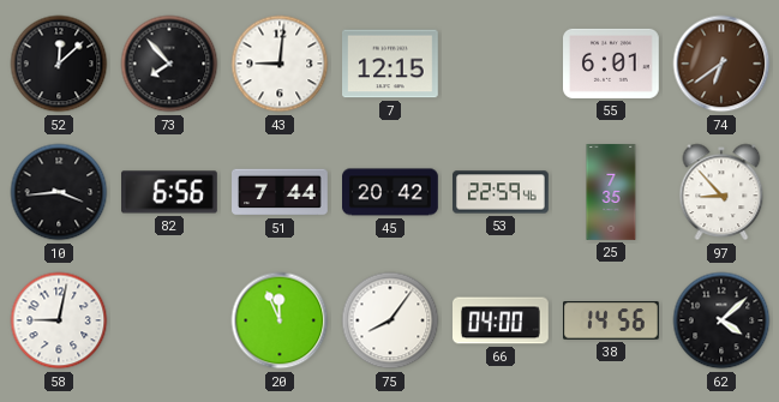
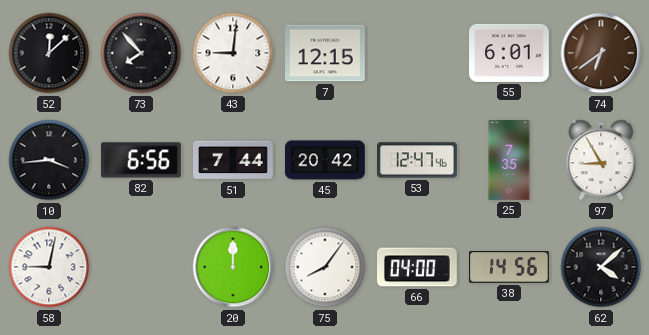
53: 22:59 -> 12:47 (417, 160)
97: 8:53 -> 8:55 (601, 160)
20: 11:56 -> 12:00 (233, 267)
